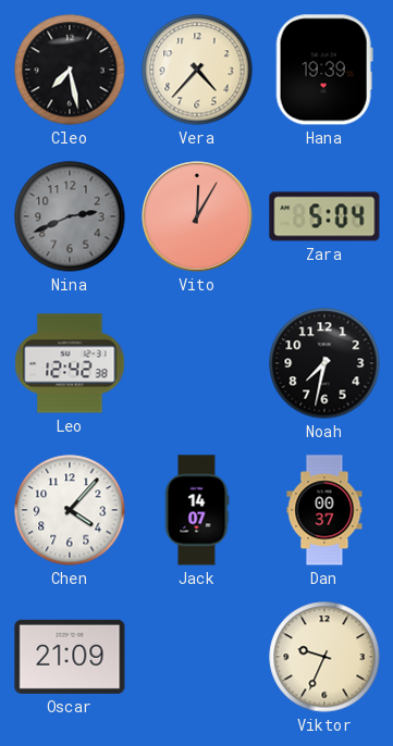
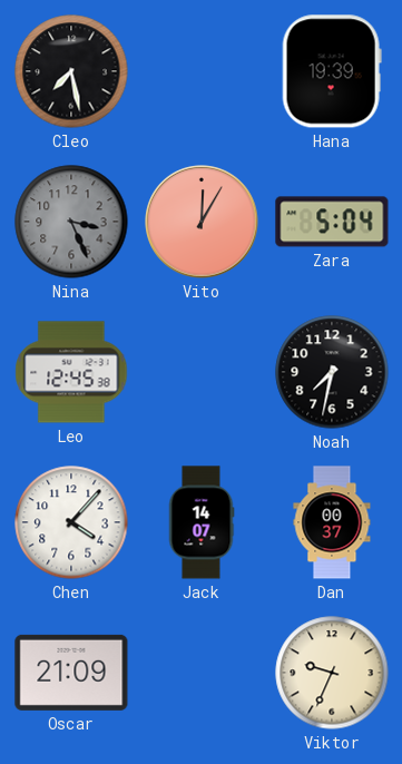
Vera: 4:37 -> none (197, 70)
Nina: 2:41 -> 3:26 (71, 222)
Leo: 12:42 -> 12:45 (71, 372)
